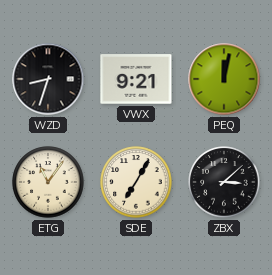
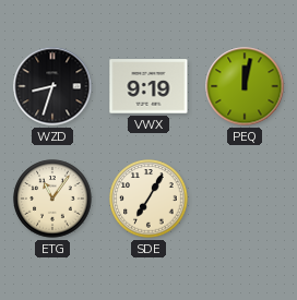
VWX: 9:21 -> 9:19 (148, 86)
ZBX: 3:08 -> none (224, 182)
